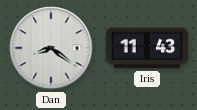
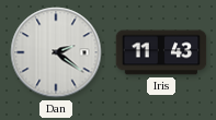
Dan: 8:21 -> 2:21 (56, 52)
